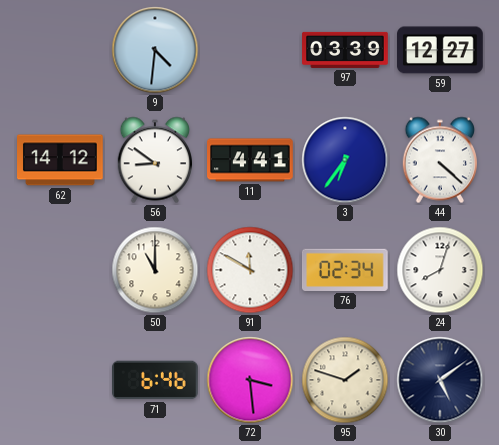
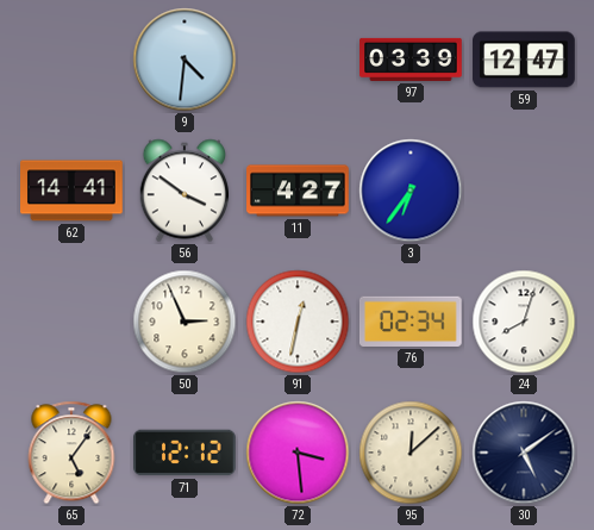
59: 12:27 -> 12:47 (525, 60)
62: 14:12 -> 14:41 (73, 191)
56: 8:51 -> 3:51 (183, 191)
11: 4:41 -> 4:27 (298, 191)
44: 4:22 -> none (439, 160)
50: 11:00 -> 2:56 (185, 322)
91: 11:50 -> 12:32 (298, 322)
65: none -> 5:06 (71, 453)
71: 6:46 -> 12:12 (186, 453)
95: 1:48 -> 12:08 (411, 453)
